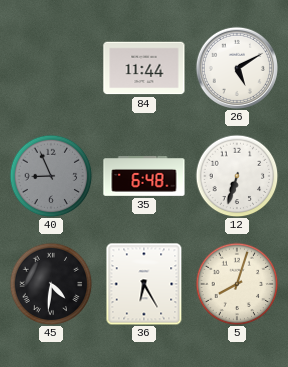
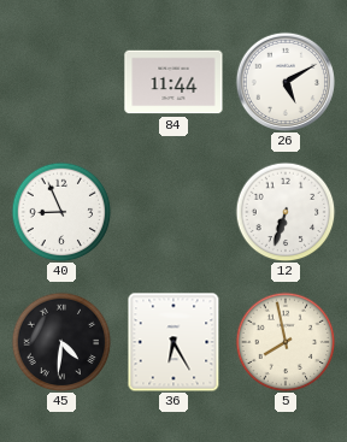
40 dial: grey -> white (61, 212)
35: 6:48 -> none (144, 176)
5: 8:03 -> 7:58 (286, 342)
